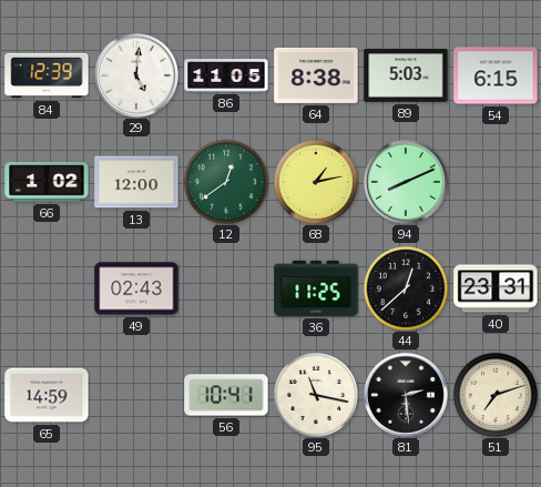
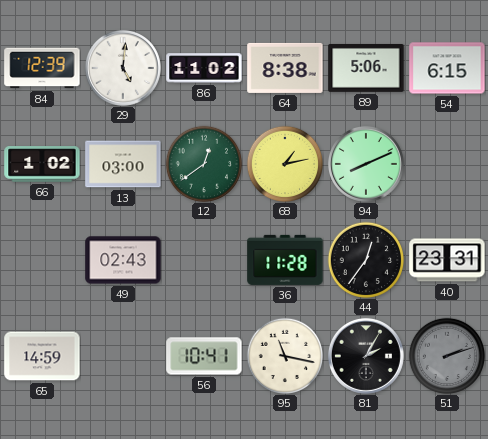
86: 11:05 -> 11:02 (204, 68)
89: 5:03 -> 5:06 (366, 68)
13: 12:00 -> 03:00 (123, 164)
36: 11:25 -> 11:28 (285, 260)
44: 12:38 -> 12:36 (366, 260)
81: 2:29 -> 2:05 (366, 356)
51: 7:12 -> 2:12 (447, 356)
51 dial: cream -> grey (447, 356)
